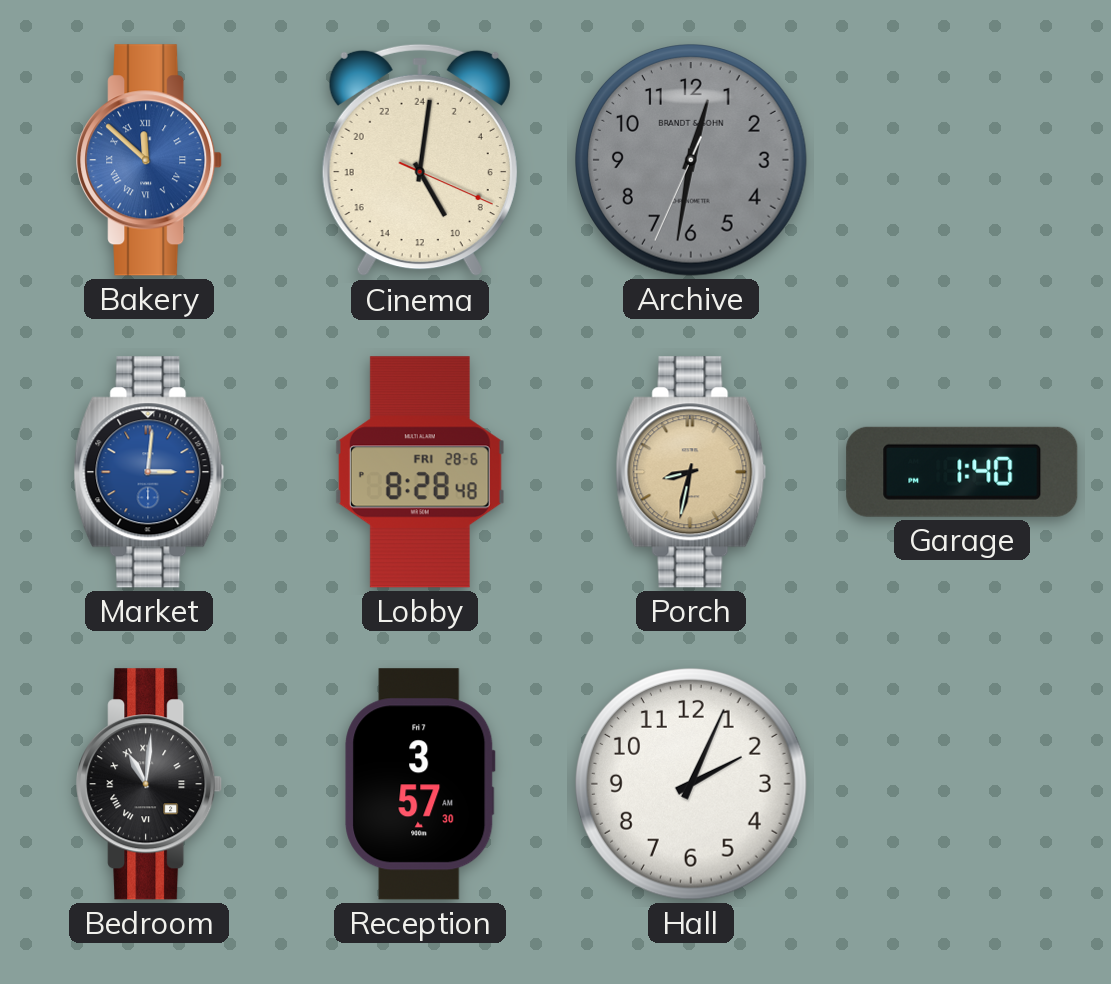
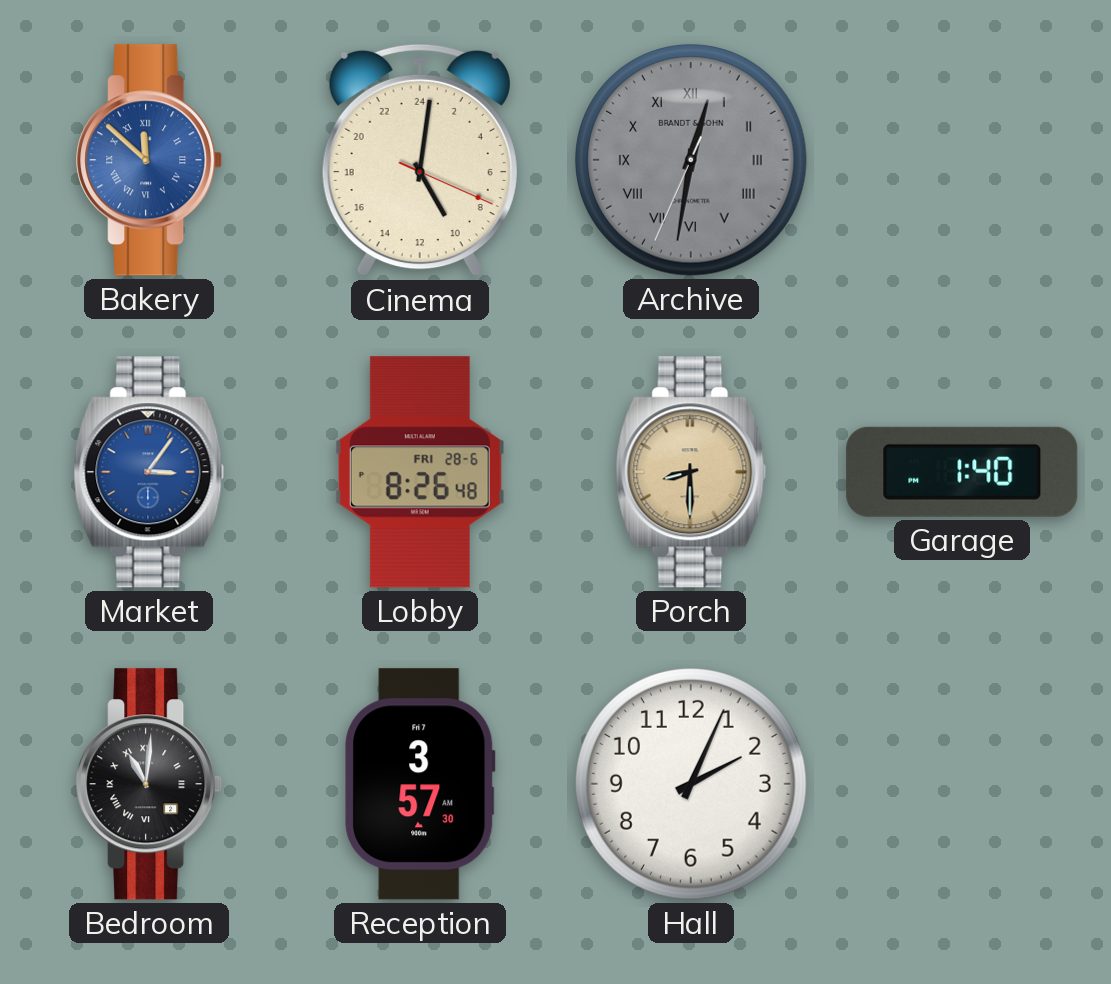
Archive numerals: Arabic -> Roman (692, 161)
Market: 3:01 -> 3:06 (149, 472)
Lobby: 8:28 -> 8:26 (420, 472)
Porch: 8:32 -> 8:30 (691, 472)
